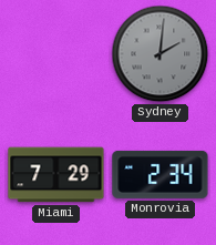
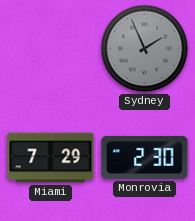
Sydney: 2:01 -> 1:56 (145, 49)
Monrovia: 2:34 -> 2:30 (145, 157)
